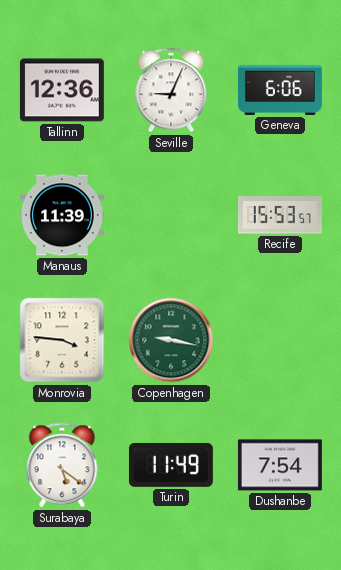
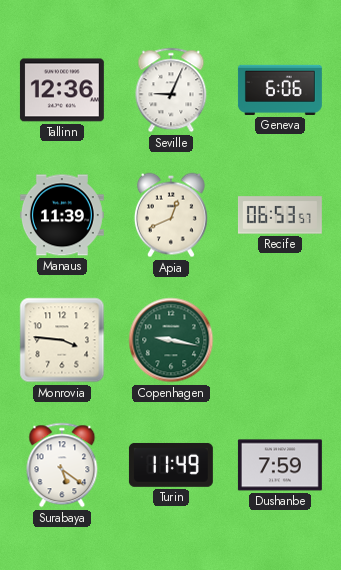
Apia: none -> 12:41 (171, 215)
Recife: 15:53 -> 06:53 (280, 215)
Dushanbe: 7:54 -> 7:59 (280, 465)
